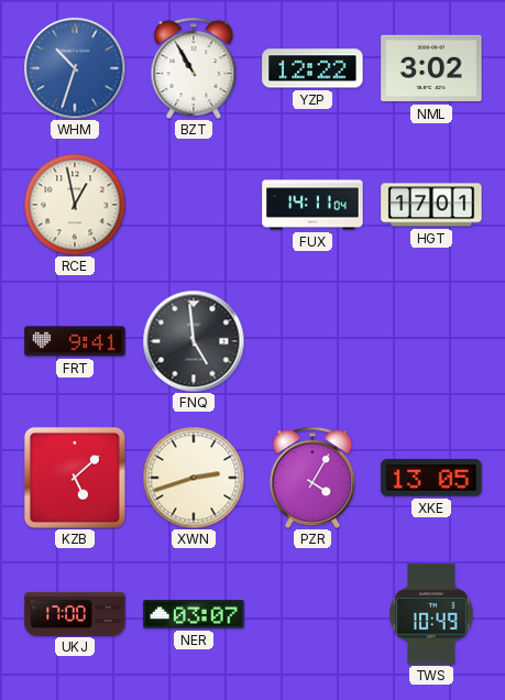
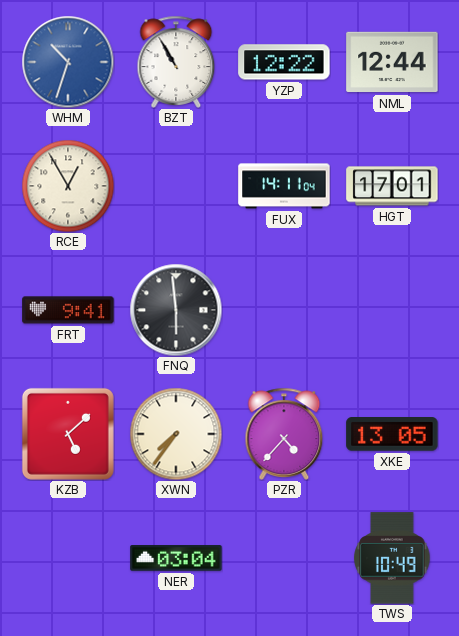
NML: 3:02 -> 12:44 (392, 62)
RCE: 12:58 -> 12:55 (68, 186)
FNQ: 4:59 -> 5:59 (176, 310)
XWN: 2:42 -> 7:36 (176, 434)
PZR: 4:05 -> 4:37 (284, 434)
UKJ: 17:00 -> none (75, 613)
NER: 03:07 -> 03:04 (176, 558)
